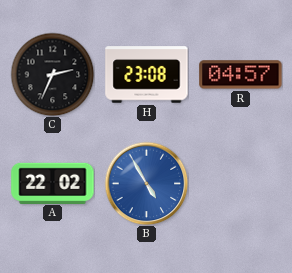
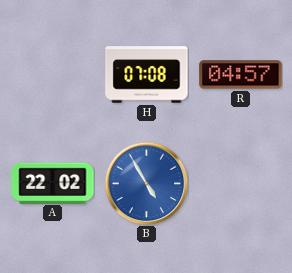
C: 2:34 -> none (52, 74)
H: 23:08 -> 07:08 (147, 75)
